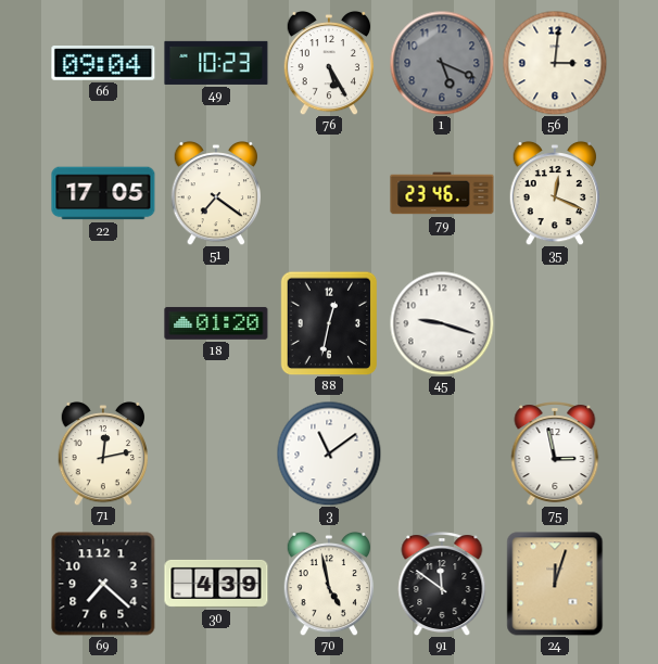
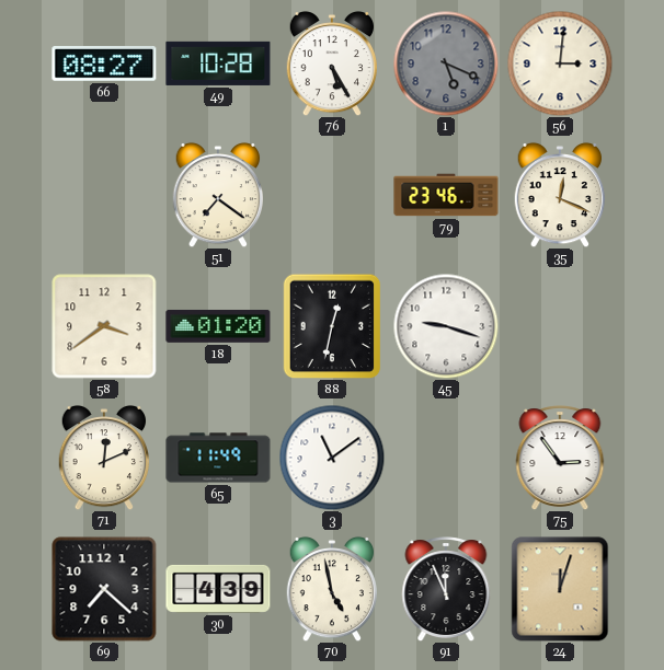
66: 09:04 -> 08:27 (104, 65)
49: 10:23 -> 10:28 (218, 63)
22: 17:05 -> none (103, 193)
58: none -> 3:39 (104, 326)
71: 12:13 -> 12:11 (104, 458)
65: none -> 11:49 (218, 458)
75: 2:58 -> 2:54 (560, 458)
91: 11:51 -> 11:56 (446, 589)
